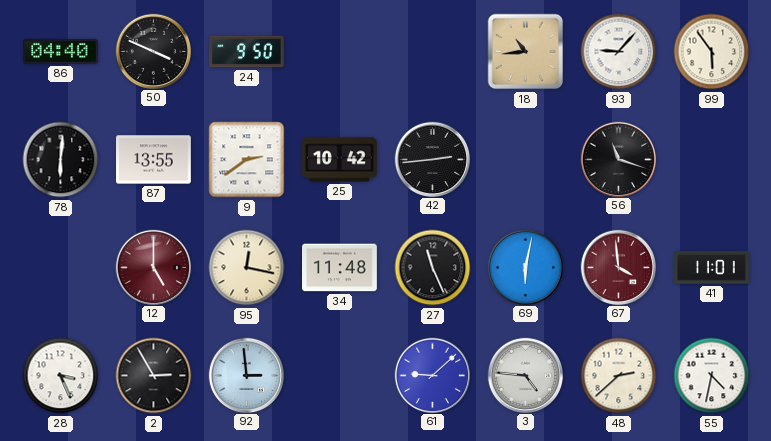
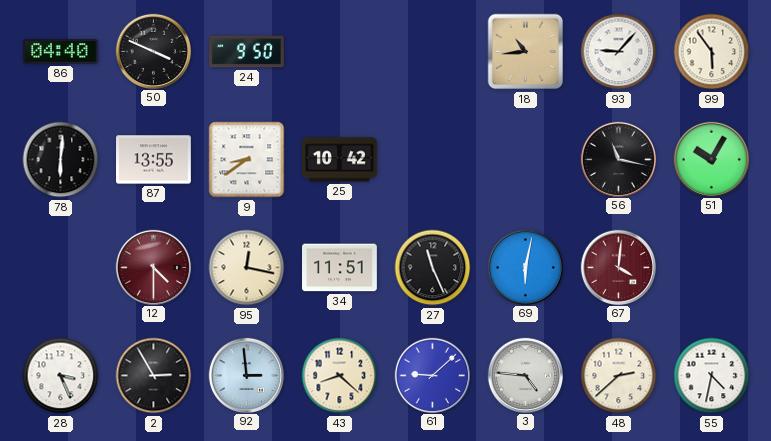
9: 2:39 -> 8:39 (247, 160)
42: 2:44 -> none (432, 159)
56: 11:18 -> 11:17 (618, 159)
51: none -> 10:05 (711, 159)
12: 5:00 -> 4:30 (153, 267)
34: 11:48 -> 11:51 (340, 268)
67: 3:59 -> 4:01 (618, 267)
41: 11:01 -> none (712, 268)
43: none -> 8:22 (340, 376)
